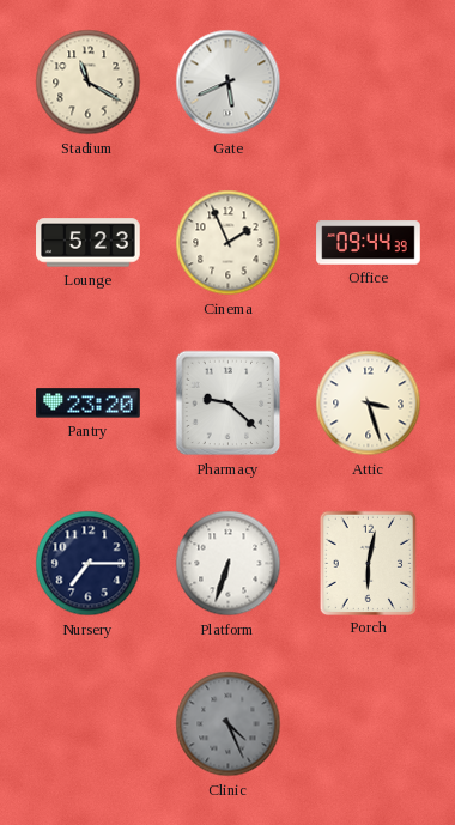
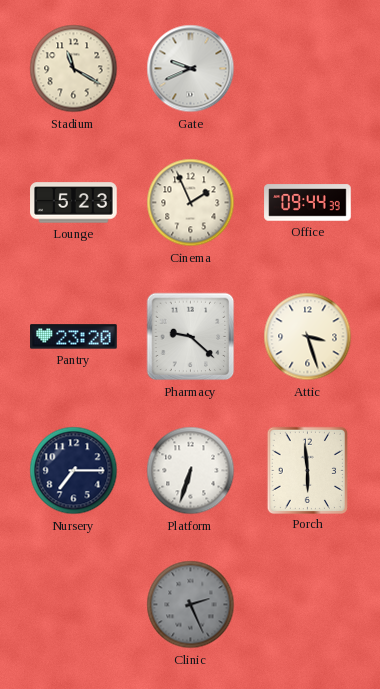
Gate: 5:41 -> 9:41 (191, 69)
Porch: 6:02 -> 5:59 (307, 470)
Clinic: 4:26 -> 2:26 (191, 605)
